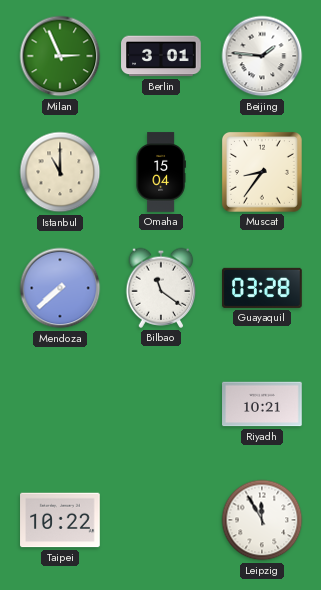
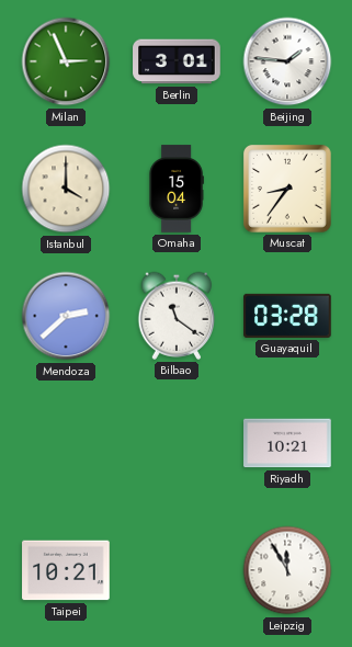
Istanbul: 11:00 -> 4:00 (66, 189)
Mendoza: 7:38 -> 2:38 (66, 316)
Taipei: 10:22 -> 10:21 (66, 570)
